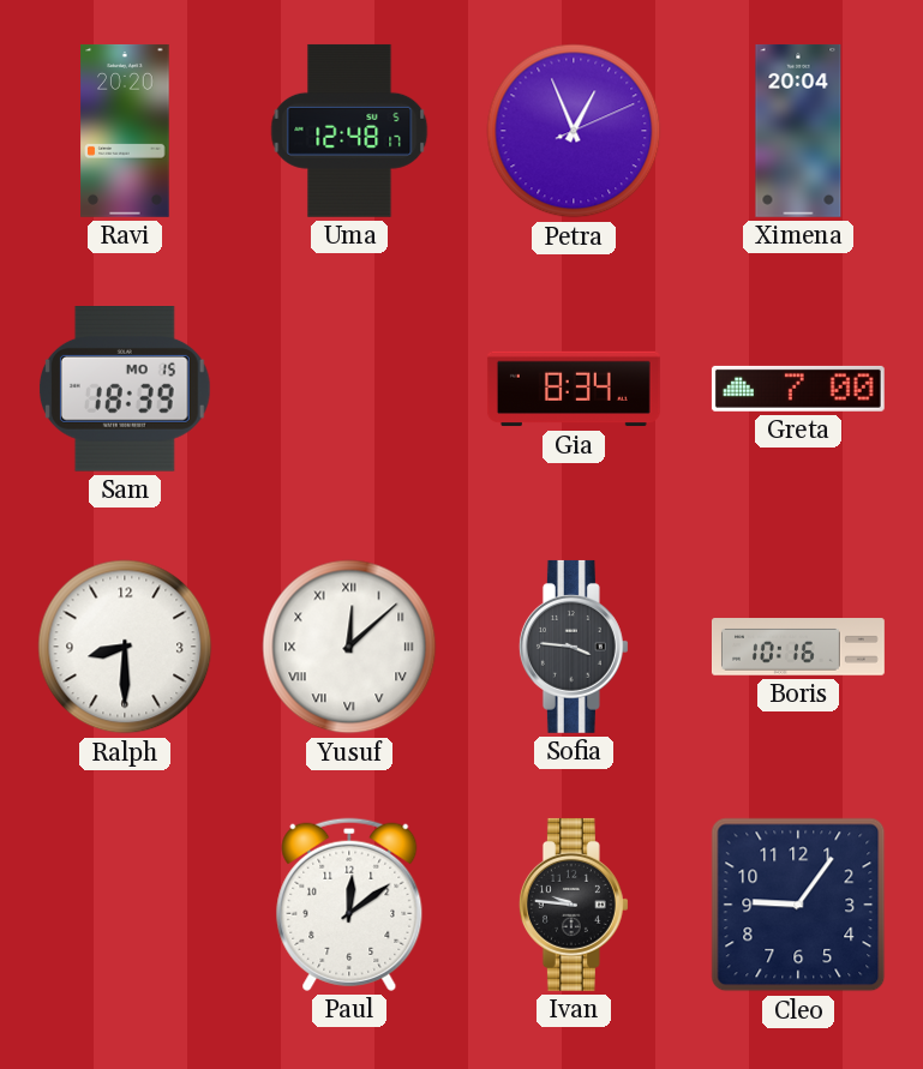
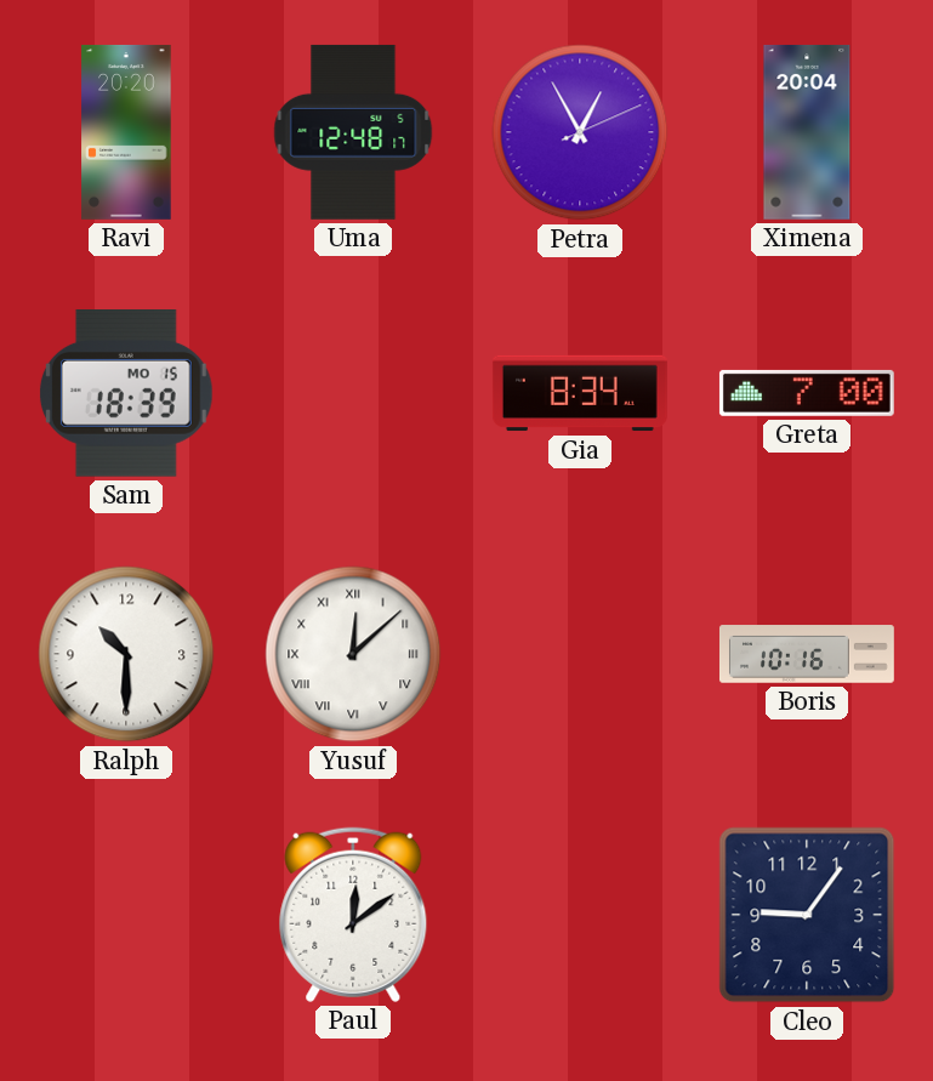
Petra: 12:56 -> 12:55 (580, 132)
Ralph: 8:30 -> 10:30 (126, 654)
Sofia: 3:46 -> none (574, 647)
Ivan: 9:46 -> none (574, 905)
